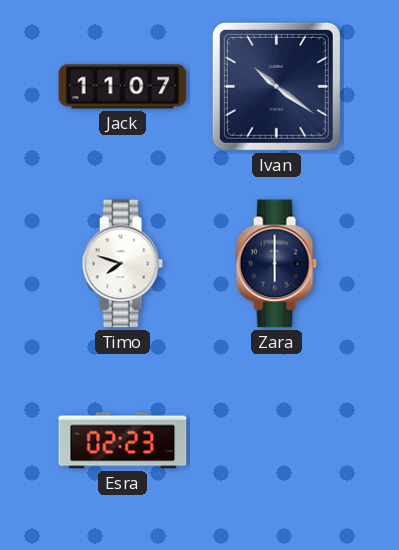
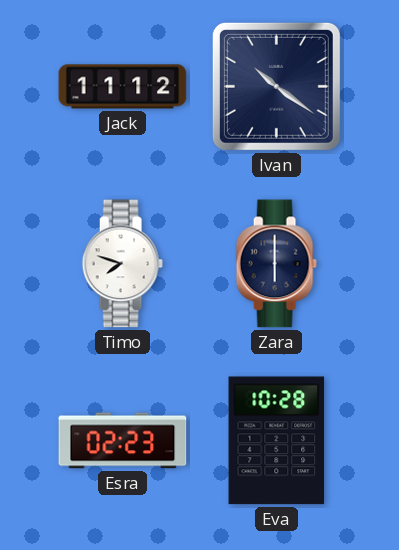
Jack: 11:07 -> 11:12 (123, 87)
Eva: none -> 10:28 (277, 441)
